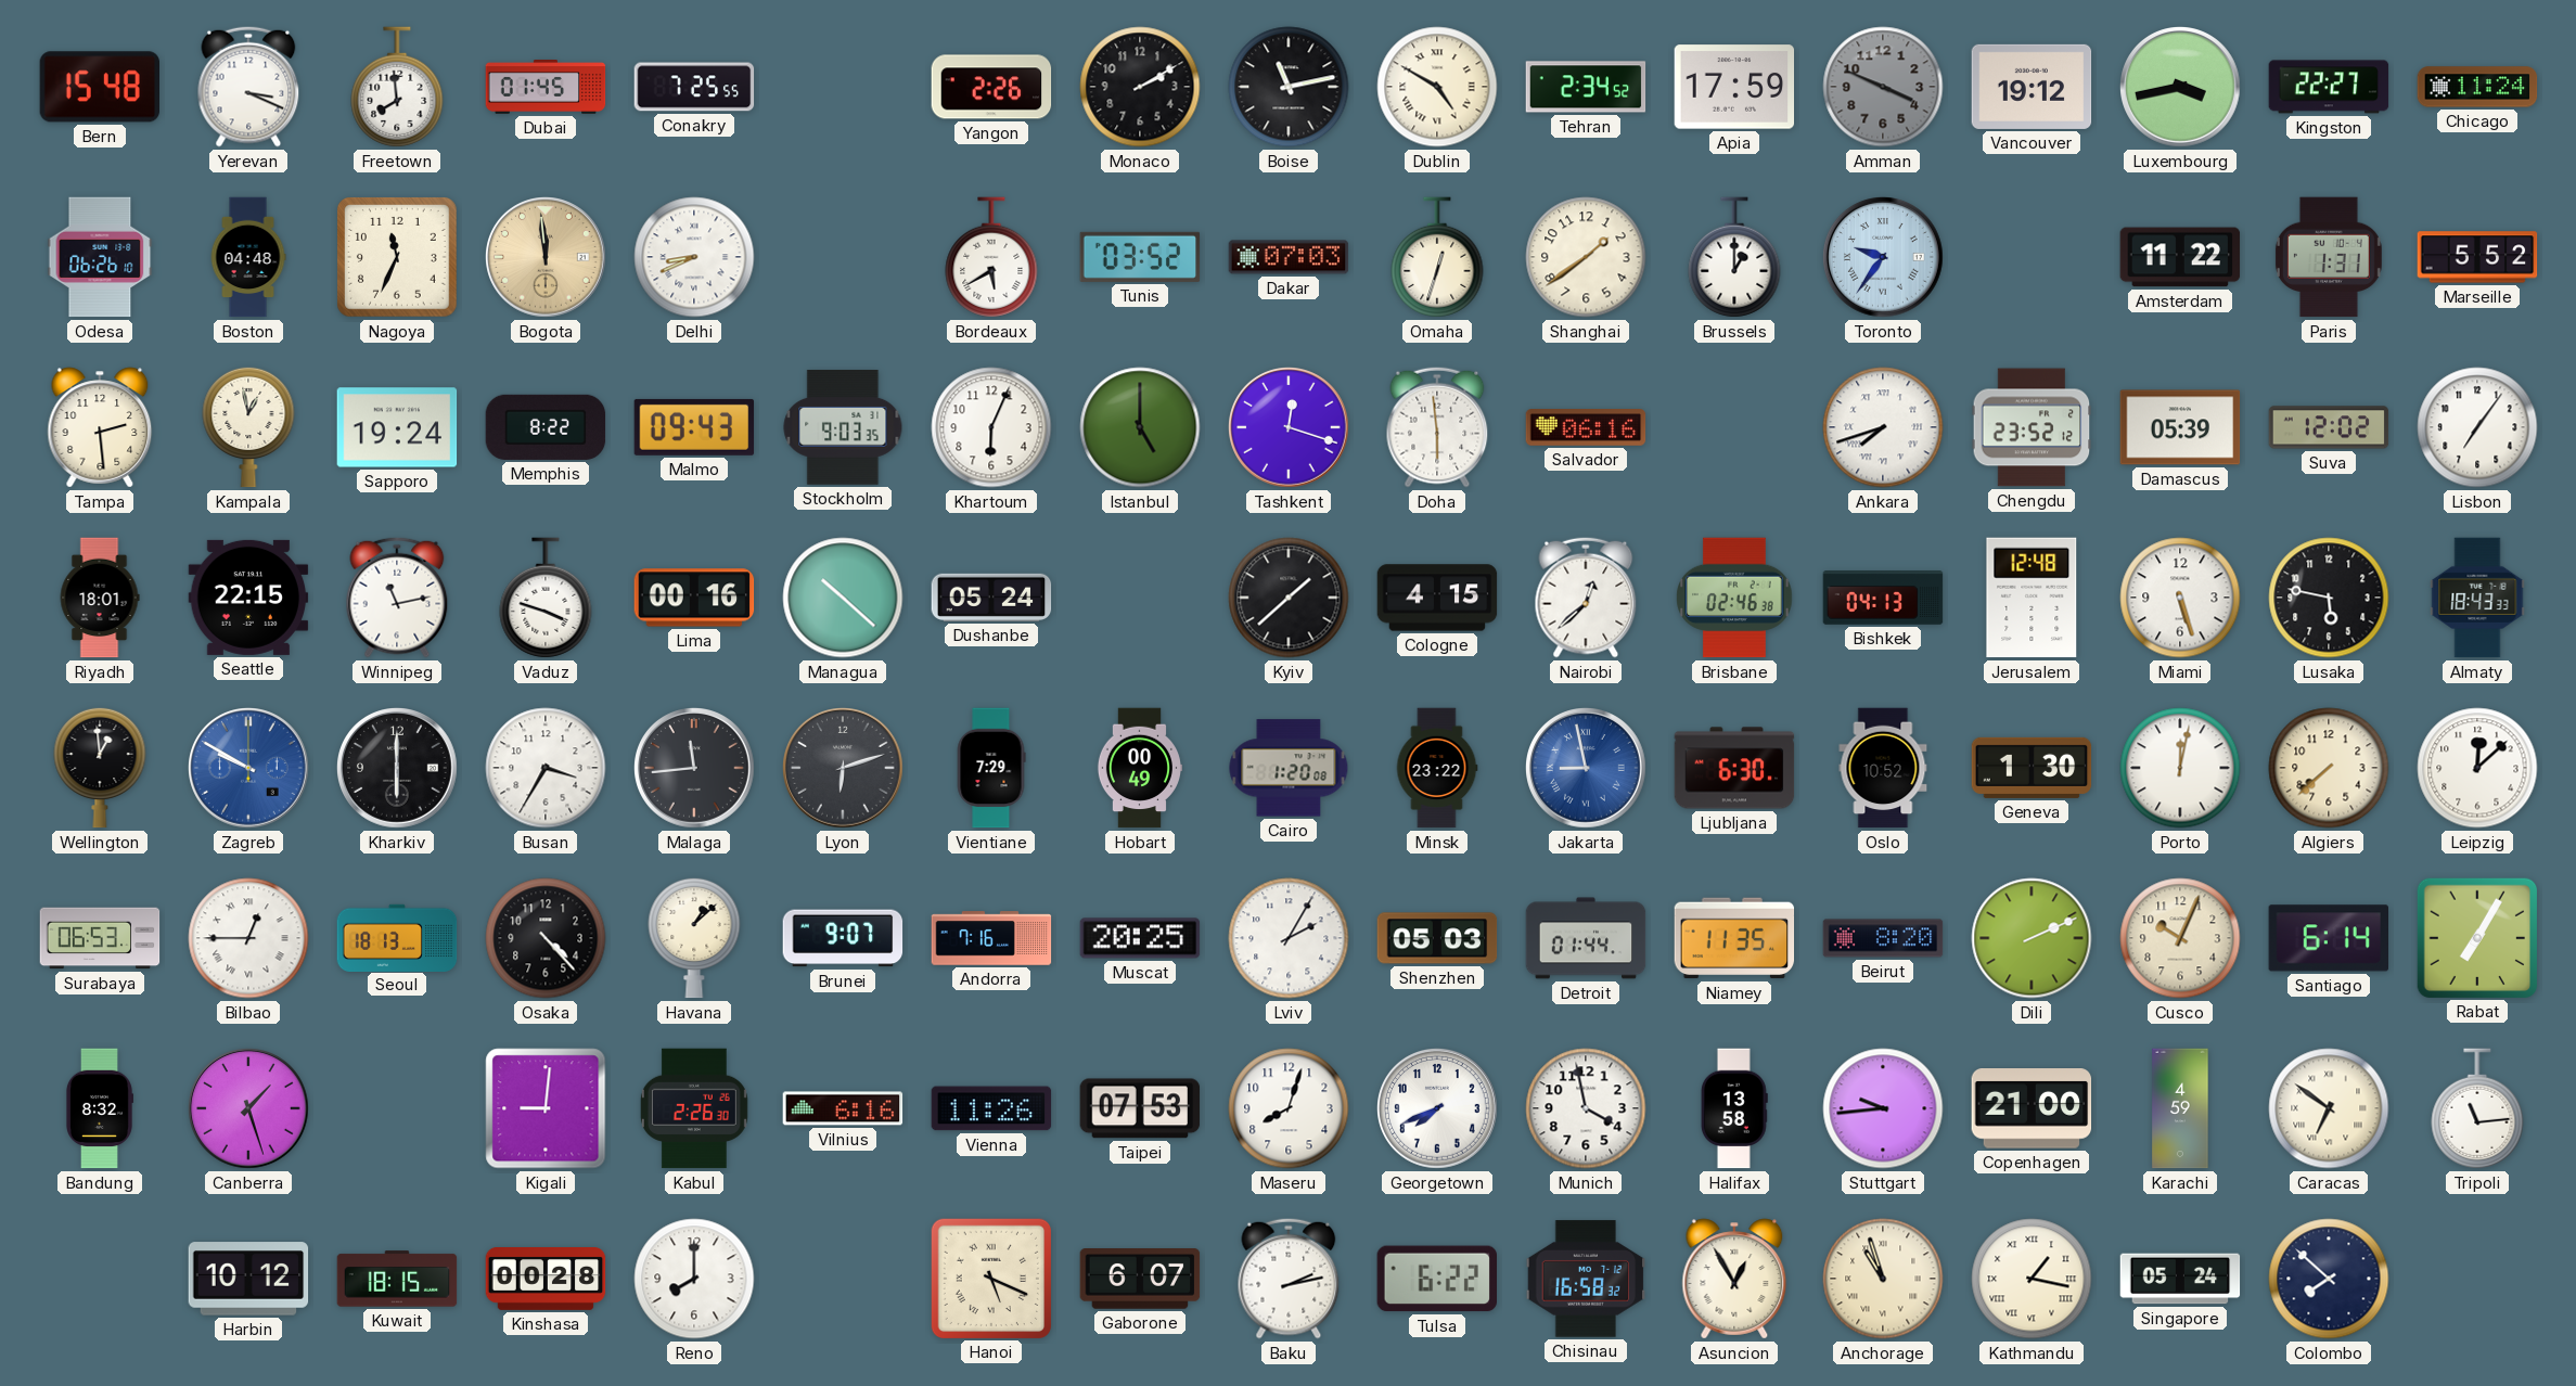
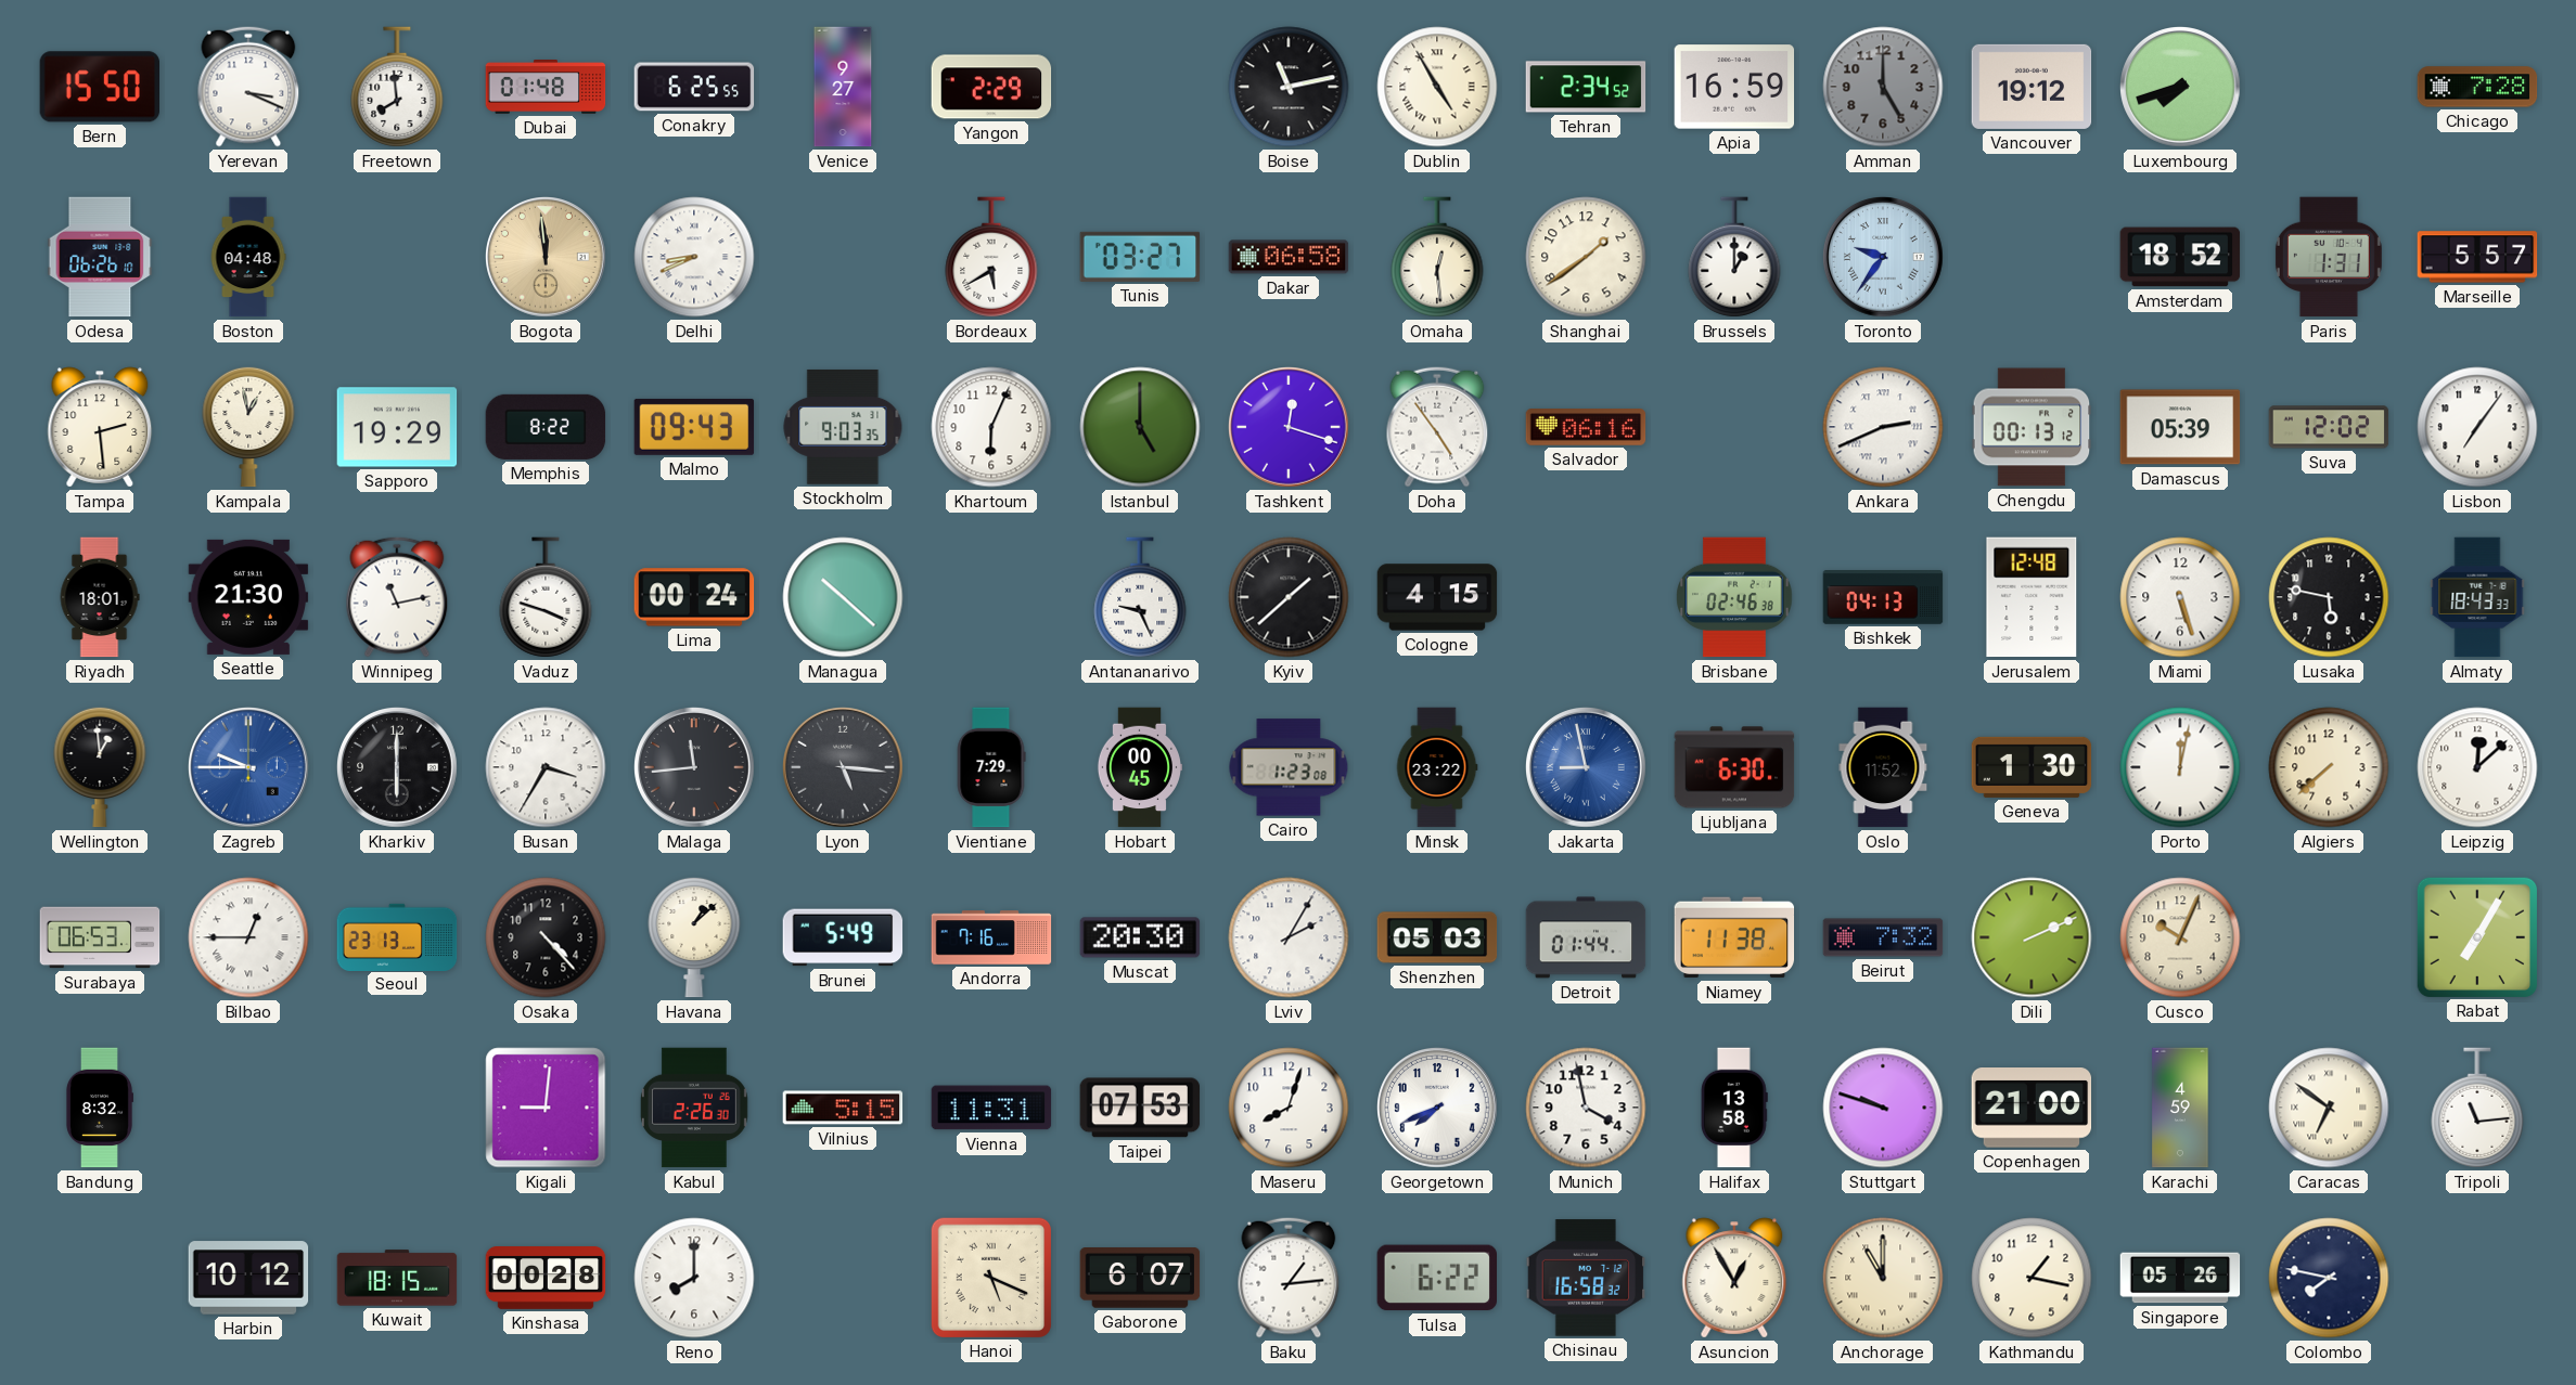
Bern: 15:48 -> 15:50 (99, 87)
Dubai: 01:45 -> 01:48 (546, 87)
Conakry: 7:25 -> 6:25 (694, 87)
Venice: none -> 9:27 (843, 87)
Yangon: 2:26 -> 2:29 (991, 87)
Monaco: 2:10 -> none (1140, 87)
Dublin: 4:50 -> 4:55 (1437, 87)
Apia: 17:59 -> 16:59 (1734, 87)
Amman: 3:49 -> 5:00 (1883, 87)
Luxembourg: 3:43 -> 7:42 (2181, 88)
Kingston: 22:27 -> none (2329, 87)
Chicago: 11:24 -> 7:28 (2477, 87)
Nagoya: 11:34 -> none (398, 258)
Tunis: 03:52 -> 03:27 (1140, 257)
Dakar: 07:03 -> 06:58 (1289, 257)
Omaha: 12:33 -> 12:29 (1437, 257)
Amsterdam: 11:22 -> 18:52 (2180, 257)
Marseille: 5:52 -> 5:57 (2477, 257)
Sapporo: 19:24 -> 19:29 (397, 427)
Doha: 5:59 -> 4:54 (1437, 427)
Ankara: 7:42 -> 2:41 (1883, 427)
Chengdu: 23:52 -> 00:13 (2032, 427)
Seattle: 22:15 -> 21:30 (248, 597)
Lima: 00:16 -> 00:24 (694, 597)
Dushanbe: 05:24 -> none (991, 598)
Antananarivo: none -> 9:26 (1140, 597)
Nairobi: 12:38 -> none (1586, 598)
Zagreb: 9:50 -> 9:45 (249, 768)
Lyon: 6:12 -> 5:16 (844, 768)
Hobart: 00:49 -> 00:45 (1139, 767)
Cairo: 1:20 -> 1:23 (1289, 767)
Oslo: 10:52 -> 11:52 (1883, 767)
Seoul: 18:13 -> 23:13 (397, 936)
Brunei: 9:07 -> 5:49 (843, 937)
Muscat: 20:25 -> 20:30 (1140, 937)
Niamey: 11:35 -> 11:38 (1734, 937)
Beirut: 8:20 -> 7:32 (1883, 937)
Santiago: 6:14 -> none (2328, 938)
Canberra: 1:27 -> none (249, 1109)
Vilnius: 6:16 -> 5:15 (843, 1108)
Vienna: 11:26 -> 11:31 (991, 1108)
Stuttgart: 9:44 -> 9:48 (1883, 1108)
Baku: 2:13 -> 1:14 (1289, 1278)
Anchorage: 10:57 -> 11:00 (1883, 1278)
Kathmandu numerals: Roman -> Arabic (2032, 1278)
Singapore: 05:24 -> 05:26 (2180, 1278)
Colombo: 7:52 -> 7:47 (2329, 1278)
